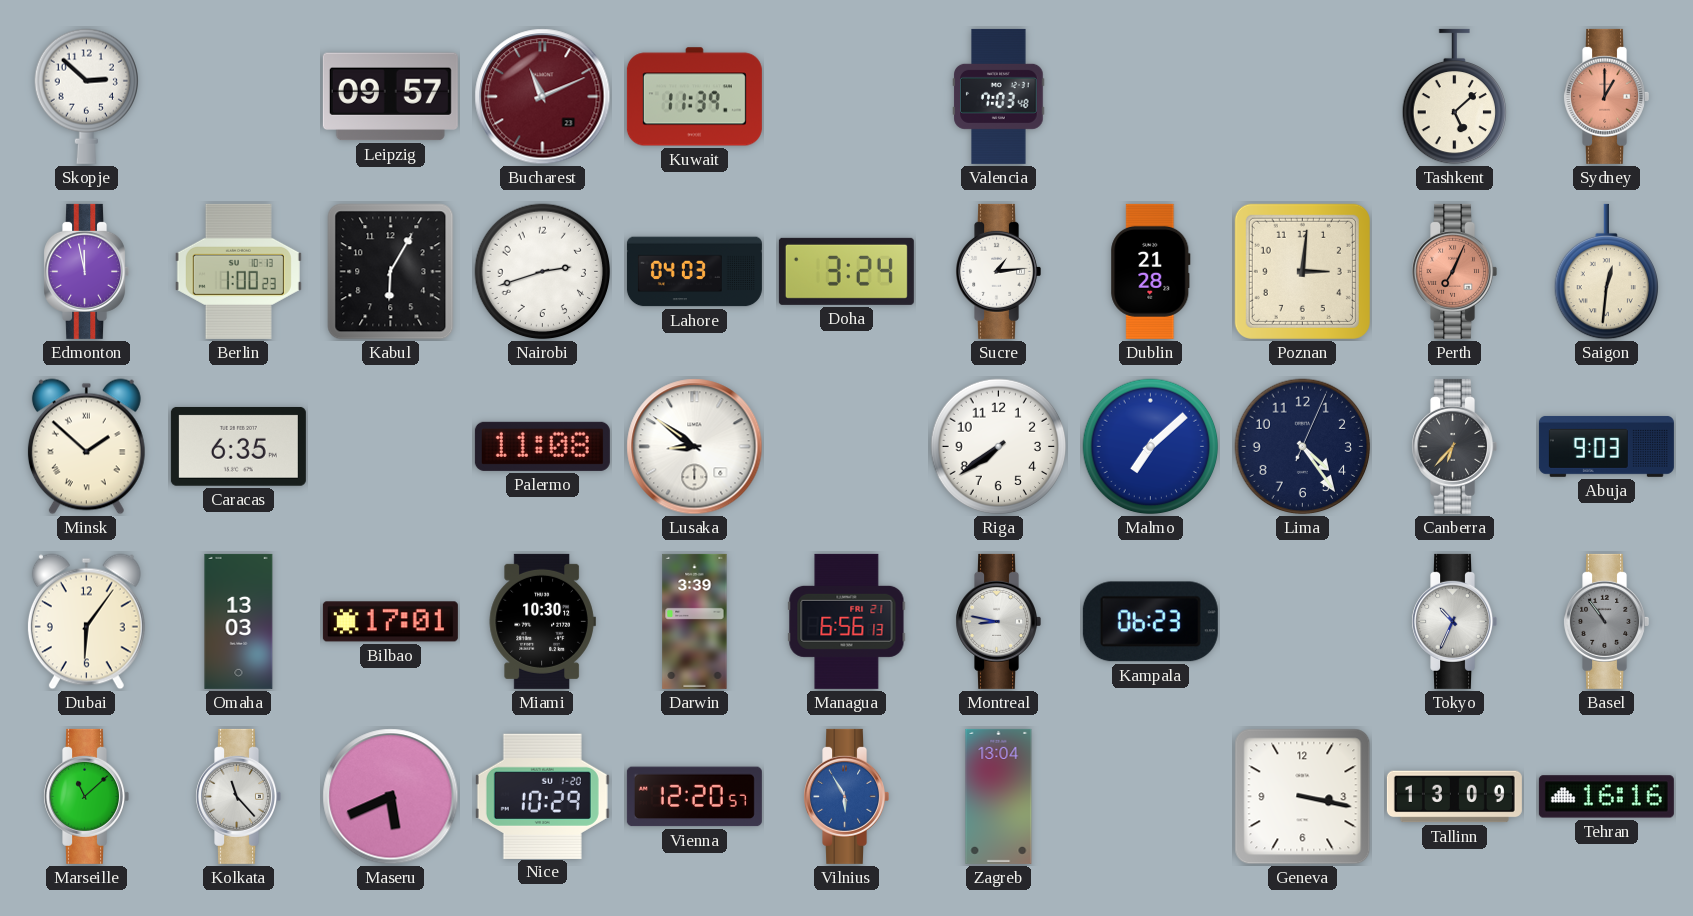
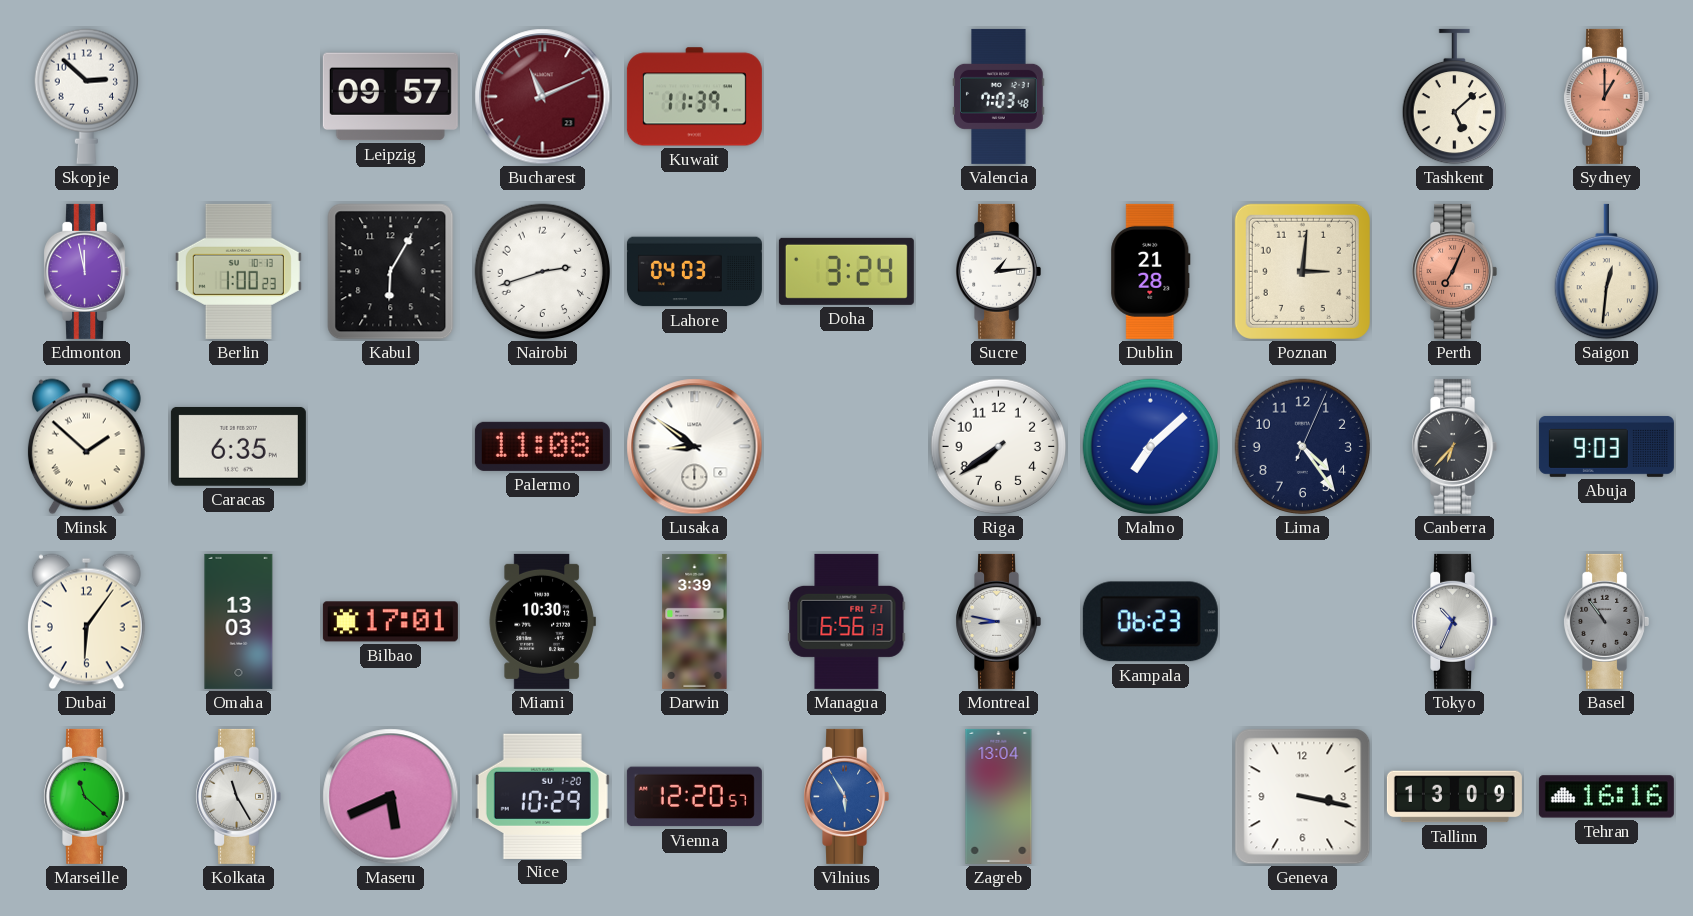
Marseille: 11:08 -> 11:22 (86, 796)
Kolkata: 11:23 -> 11:25 (238, 796)
